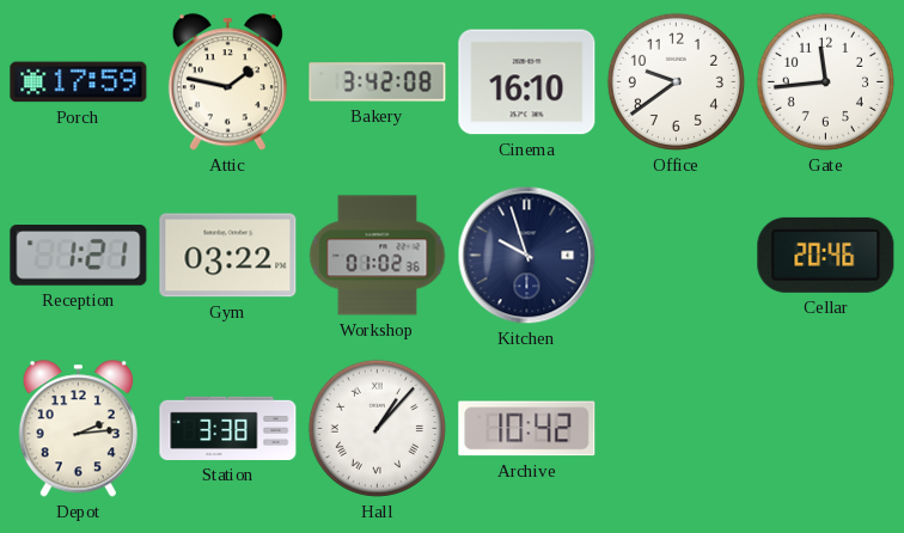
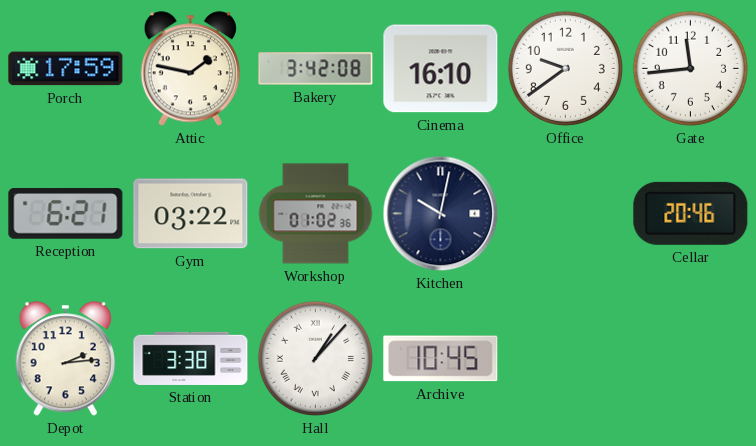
Reception: 1:21 -> 6:21 (66, 214)
Kitchen: 9:57 -> 10:02 (441, 214)
Archive: 10:42 -> 10:45 (441, 359)
